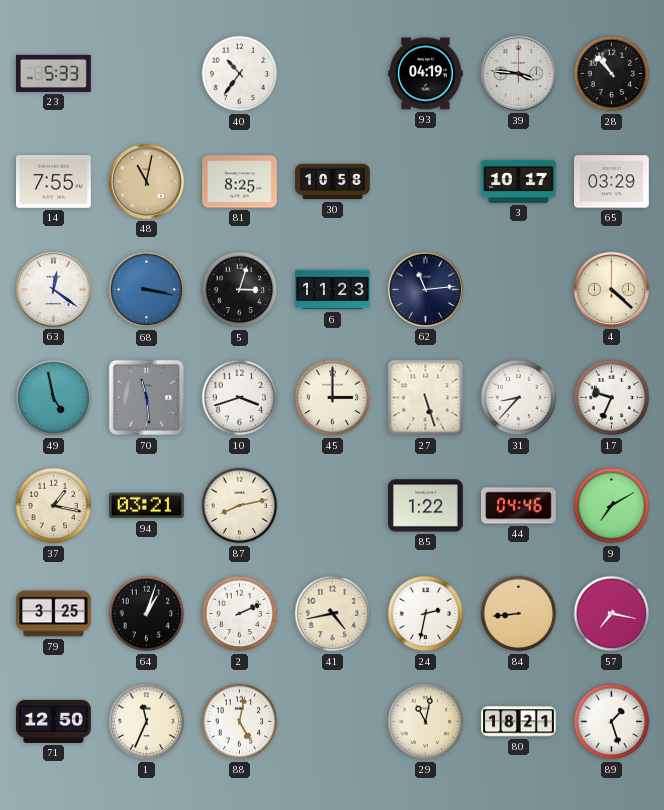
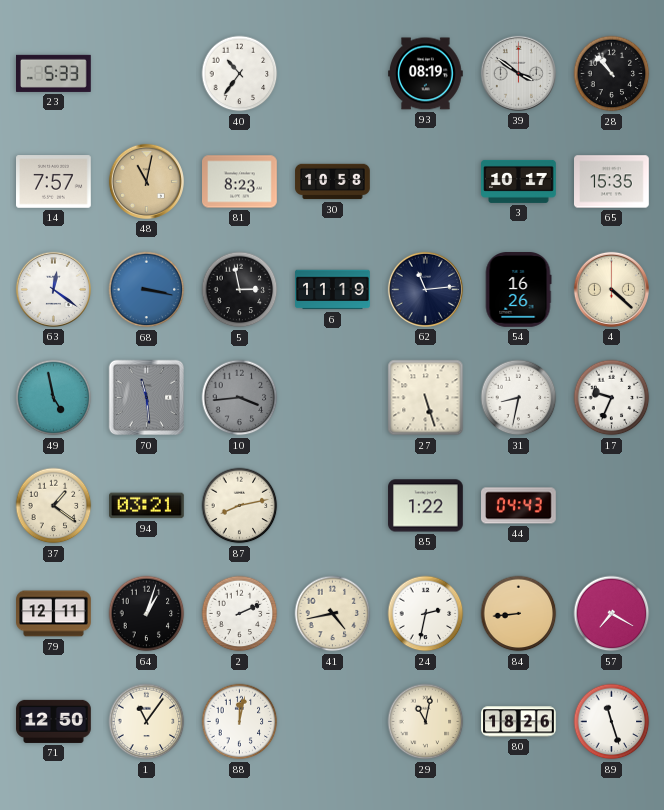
93: 04:19 -> 08:19 (426, 74)
39: 3:46 -> 3:51 (518, 73)
14: 7:55 -> 7:57 (54, 182)
81: 8:25 -> 8:23 (240, 182)
65: 03:29 -> 15:35 (612, 182)
5: 3:03 -> 2:58 (240, 290)
6: 11:23 -> 11:19 (333, 290)
54: none -> 16:26 (518, 290)
10: 3:42 -> 3:44 (240, 398)
10 dial: white -> grey (240, 398)
45: 3:00 -> none (333, 398)
31: 8:37 -> 8:32 (519, 398)
37: 1:17 -> 1:21 (54, 506)
44: 04:46 -> 04:43 (519, 506)
9: 7:10 -> none (612, 506)
79: 3:25 -> 12:11 (54, 614)
57: 7:17 -> 7:20 (612, 614)
1: 11:34 -> 11:06 (147, 722)
88: 5:02 -> 12:02 (240, 722)
80: 18:21 -> 18:26 (519, 722)
89: 1:27 -> 11:27 (612, 722)
